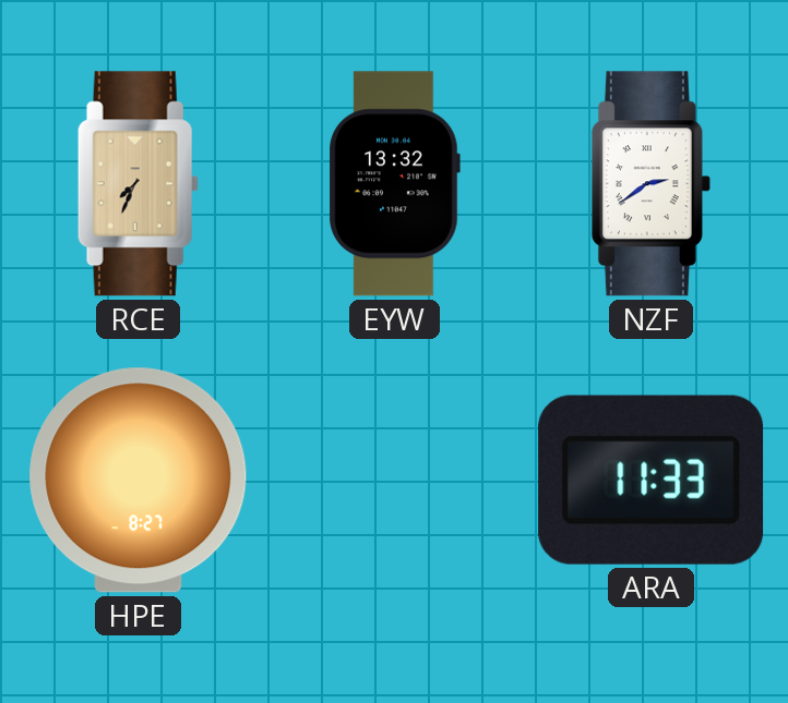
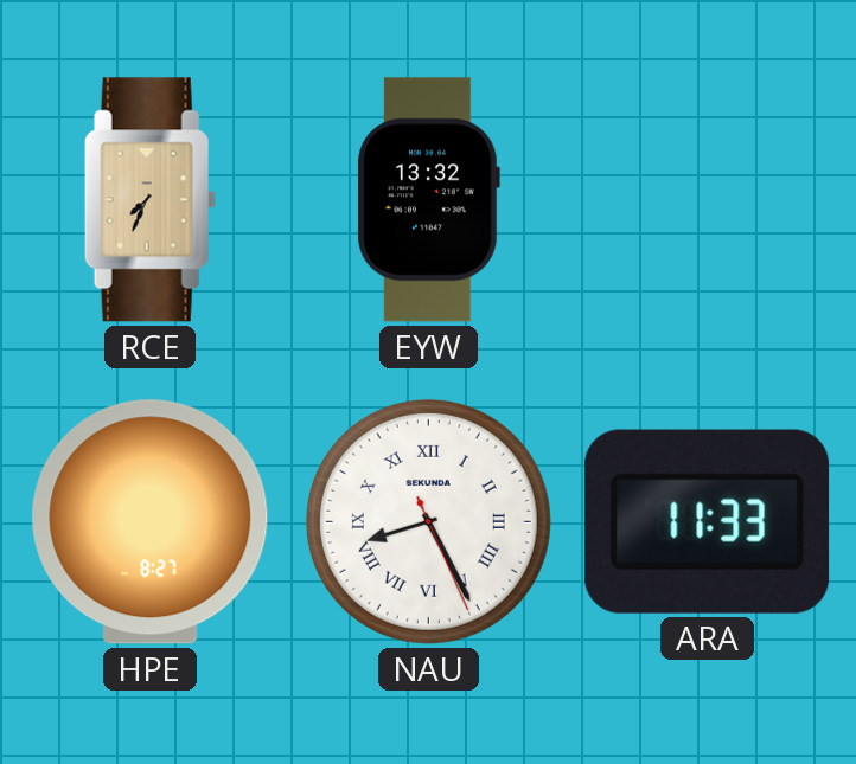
NZF: 2:39 -> none (650, 184)
NAU: none -> 8:25 (428, 521)
